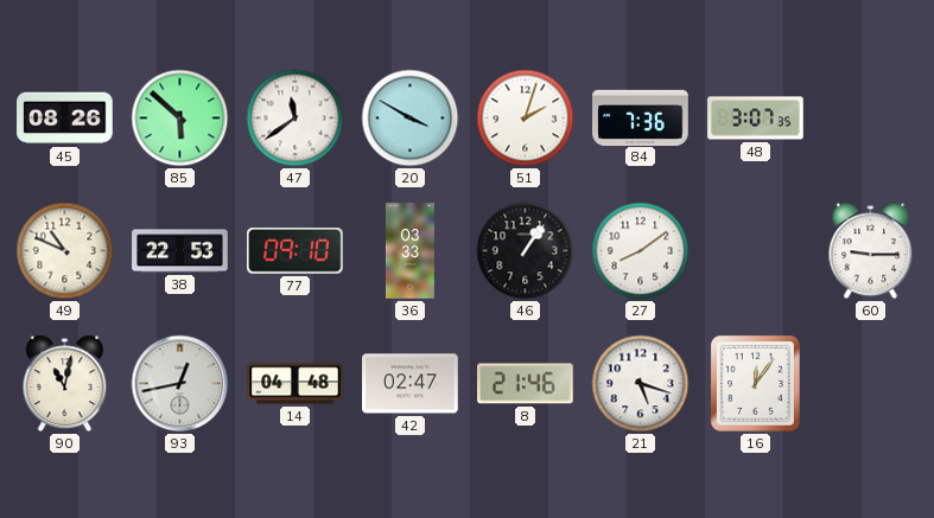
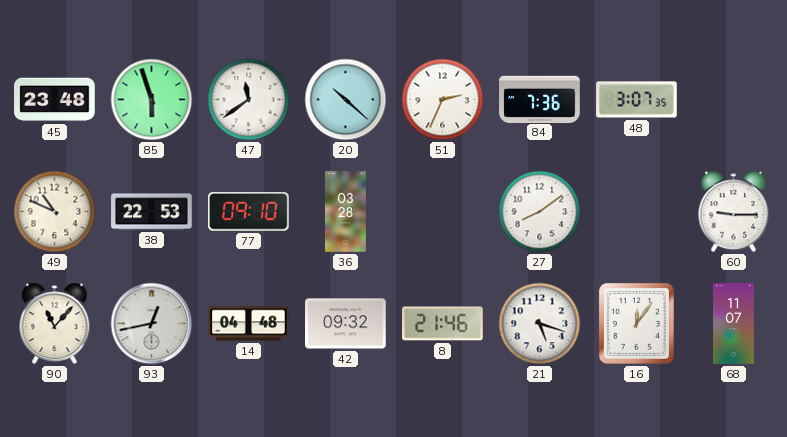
45: 08:26 -> 23:48 (55, 100)
85: 5:52 -> 5:57 (152, 100)
20: 3:50 -> 10:22 (346, 100)
51: 2:03 -> 2:34 (443, 100)
36: 03:33 -> 03:28 (345, 212)
46: 1:06 -> none (526, 251)
90: 11:02 -> 11:07 (55, 324)
42: 02:47 -> 09:32 (346, 324)
68: none -> 11:07 (734, 324)
